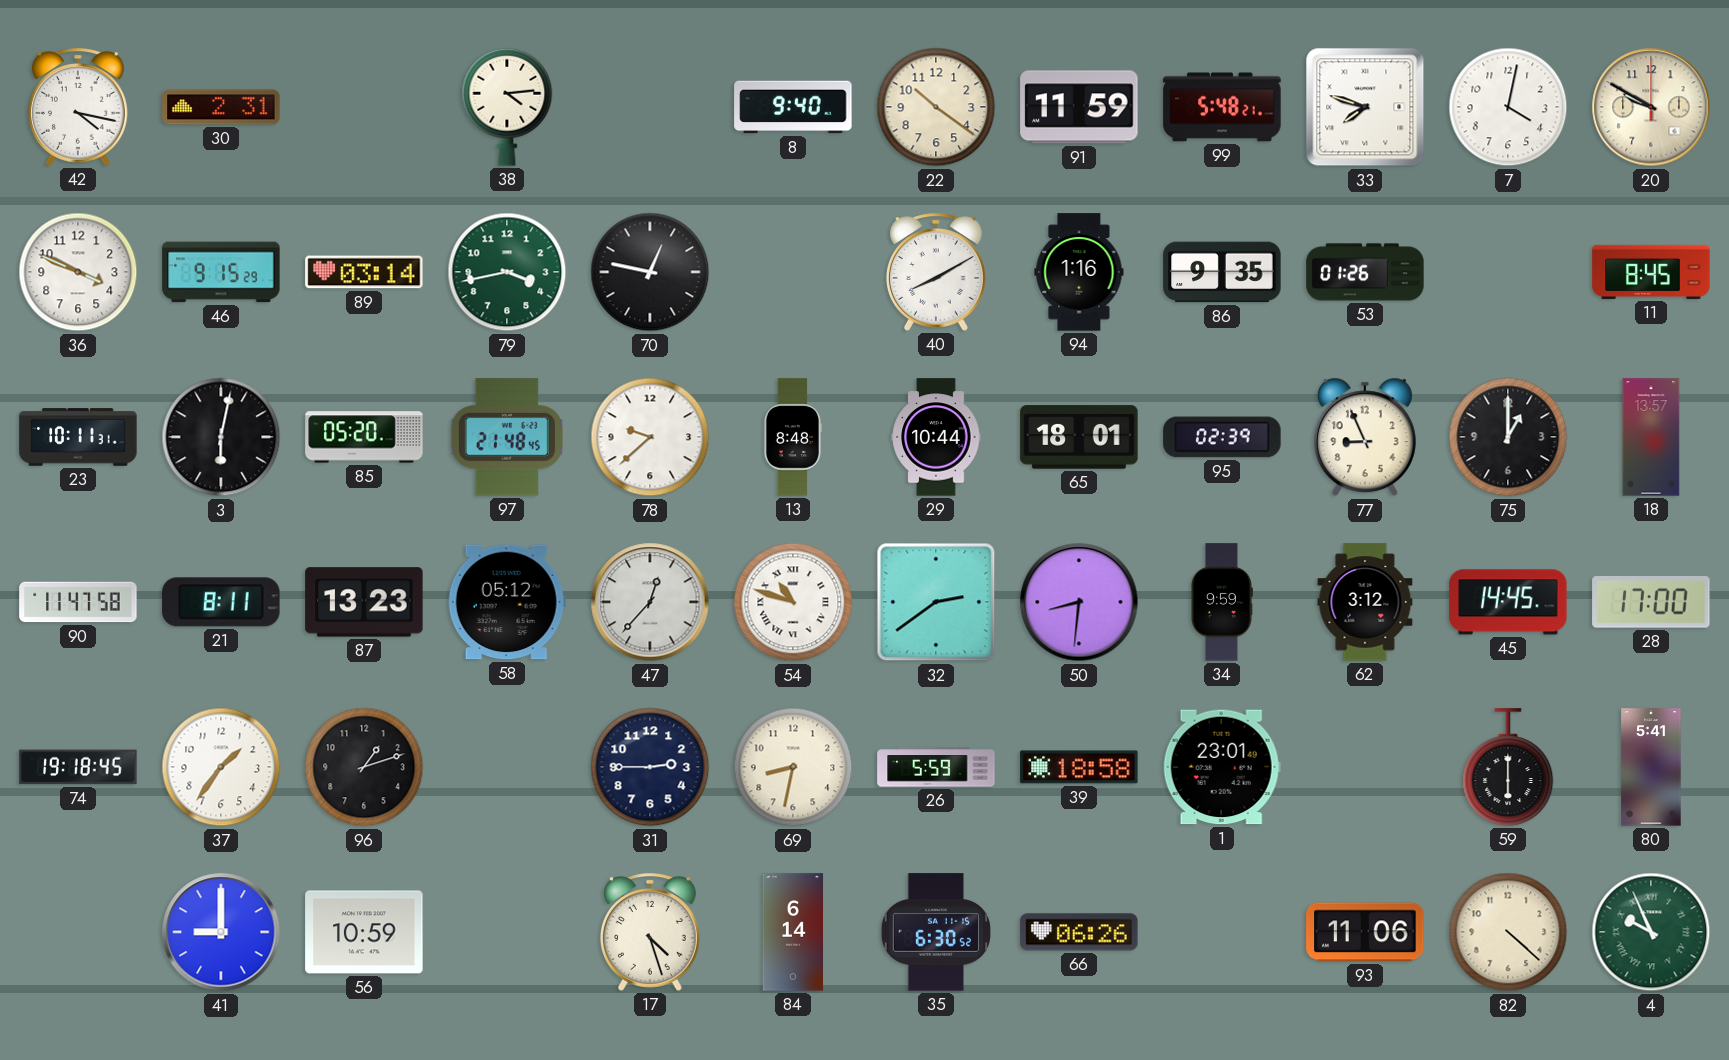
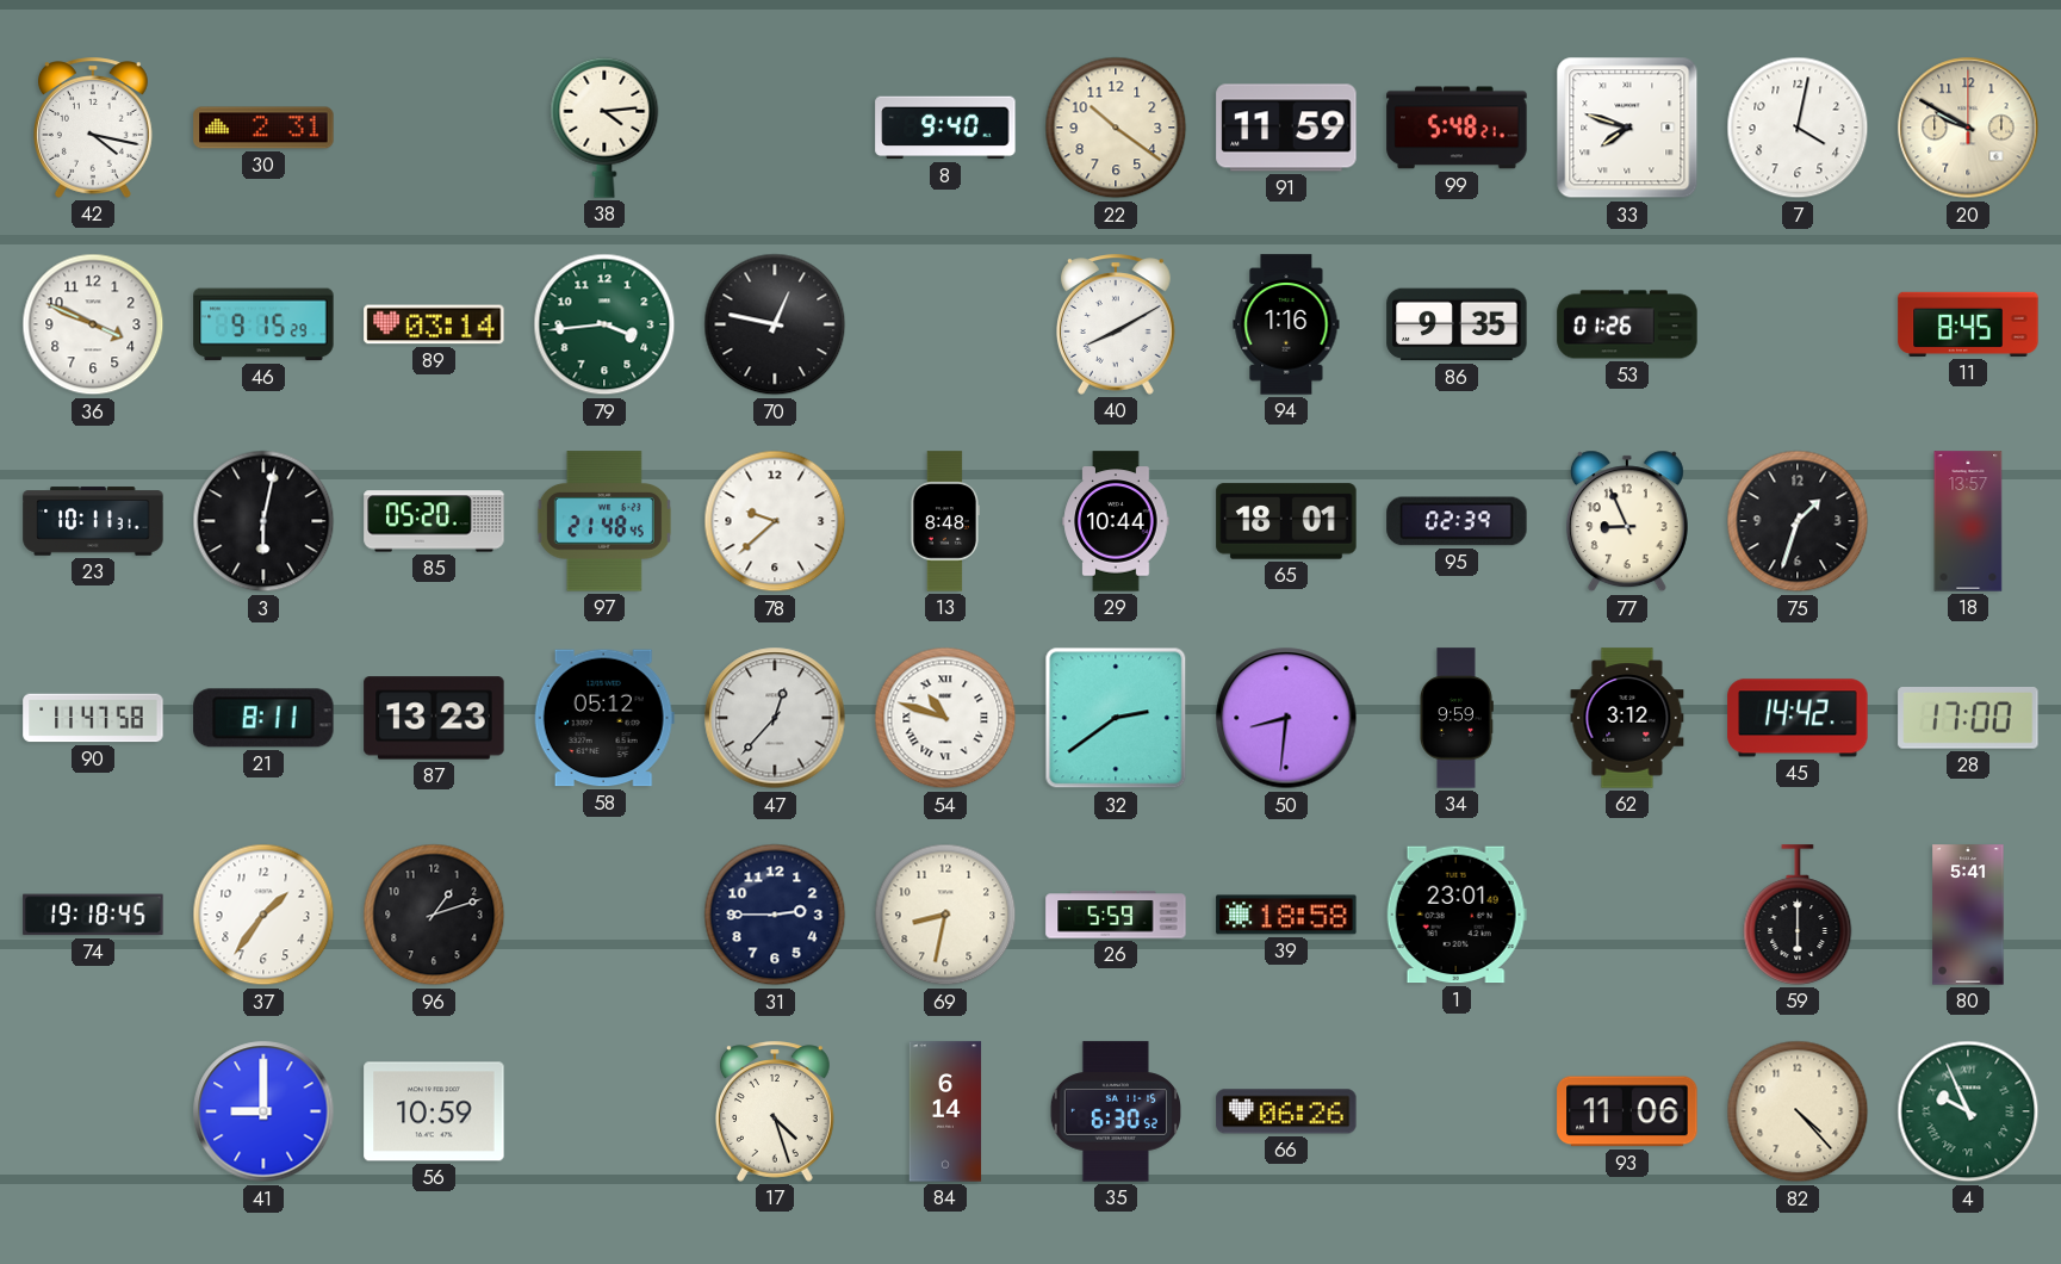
79: 3:43 -> 3:44 (604, 324)
75: 1:00 -> 1:33 (1798, 521)
45: 14:45 -> 14:42 (1798, 718)
82: 4:22 -> 4:23 (1798, 1111)
